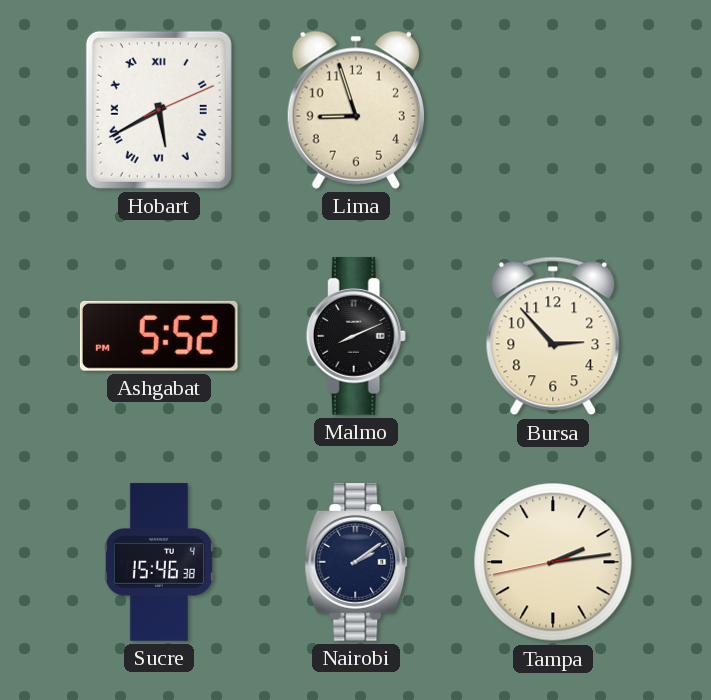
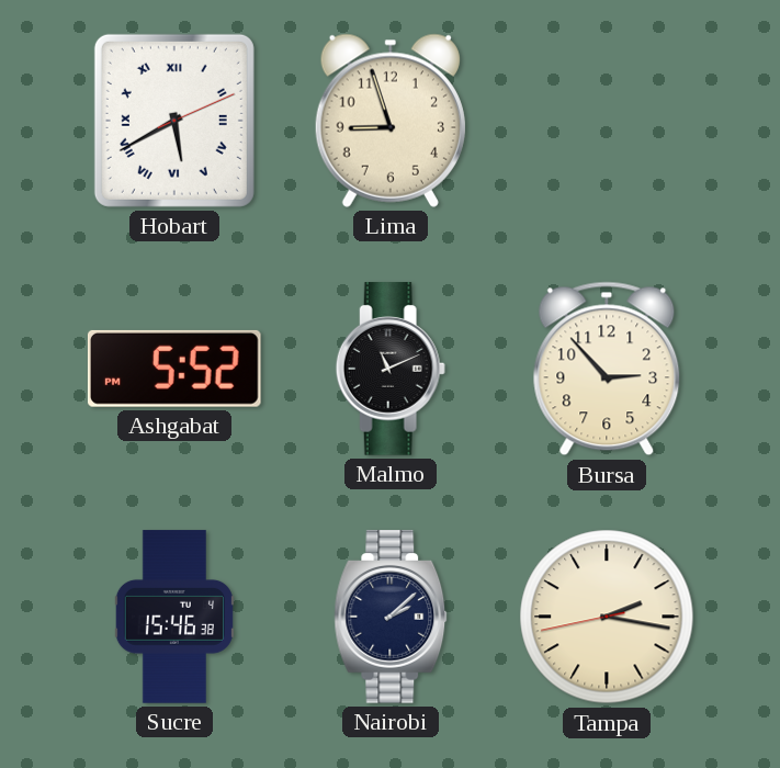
Malmo: 8:11 -> 11:11 (391, 369)
Nairobi: 2:09 -> 2:08 (391, 617)
Tampa: 2:13 -> 2:16 (607, 617)
